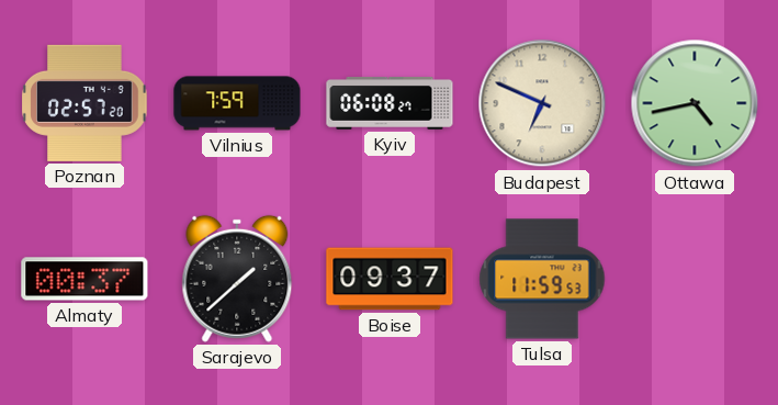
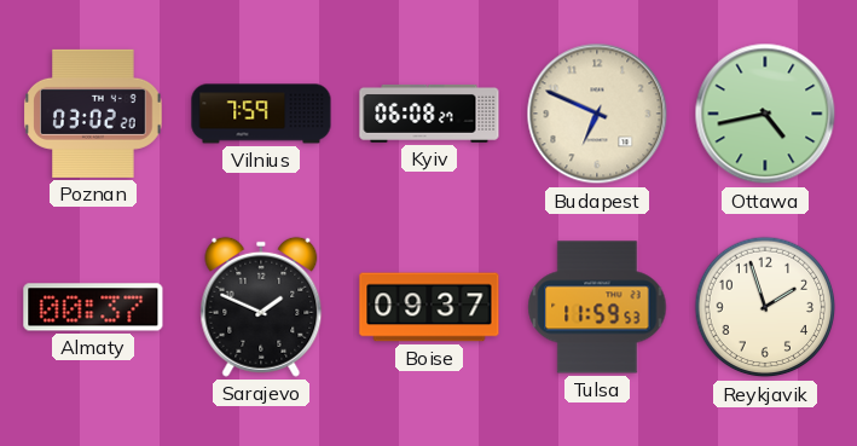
Poznan: 02:57 -> 03:02 (93, 114)
Sarajevo: 1:38 -> 1:49 (261, 307)
Reykjavik: none -> 1:57 (765, 307)
